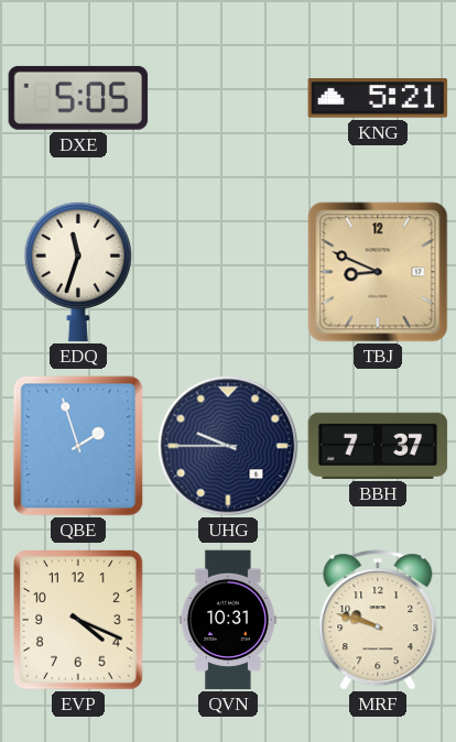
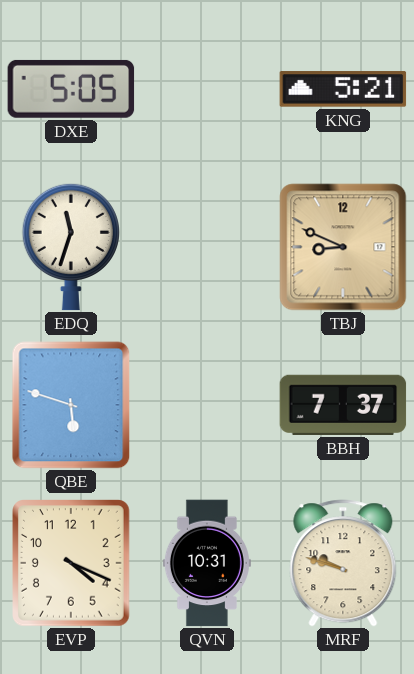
QBE: 1:57 -> 5:48 (71, 405)
UHG: 9:45 -> none (228, 446)
